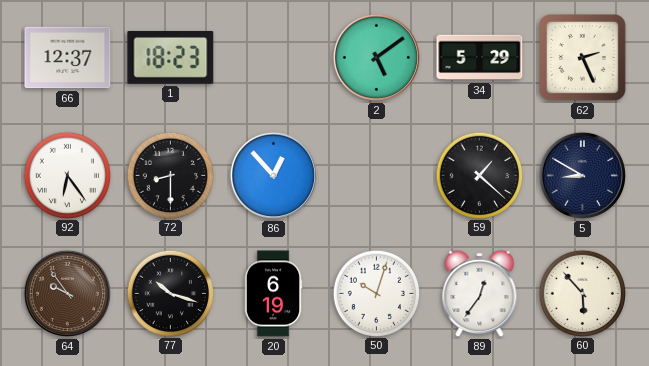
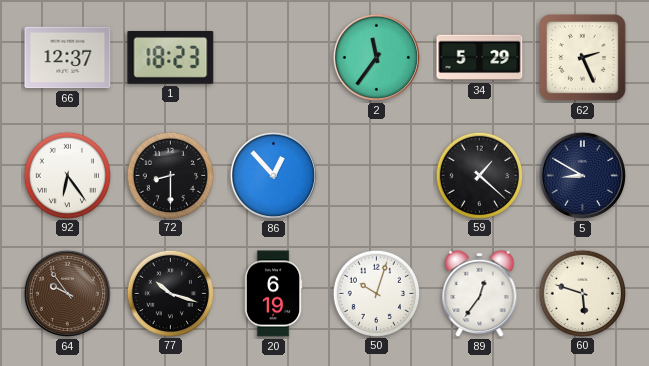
2: 5:09 -> 11:36 (376, 57)
60: 5:53 -> 5:48 (582, 293)
